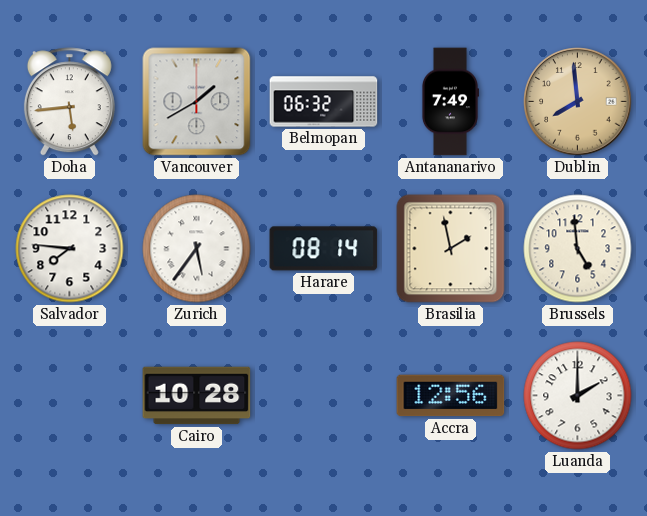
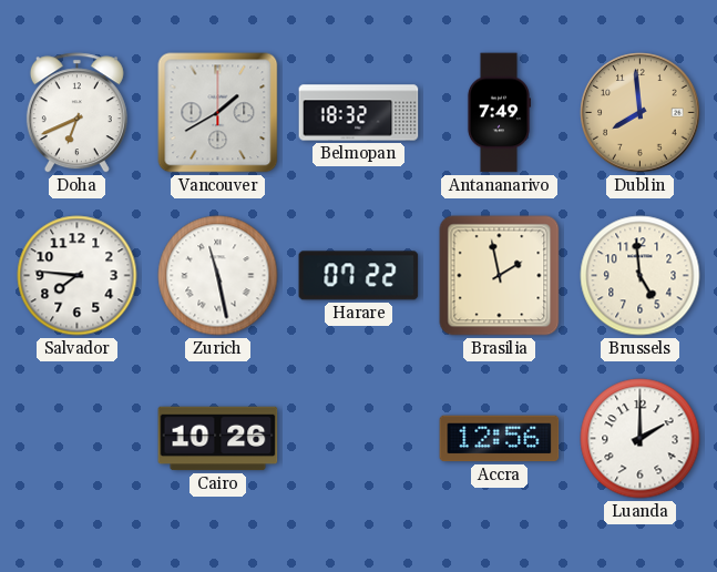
Doha: 5:44 -> 6:41 (76, 113)
Belmopan: 06:32 -> 18:32 (359, 113)
Zurich: 5:36 -> 11:28 (218, 276)
Harare: 08:14 -> 07:22 (359, 276)
Cairo: 10:28 -> 10:26 (218, 439)
